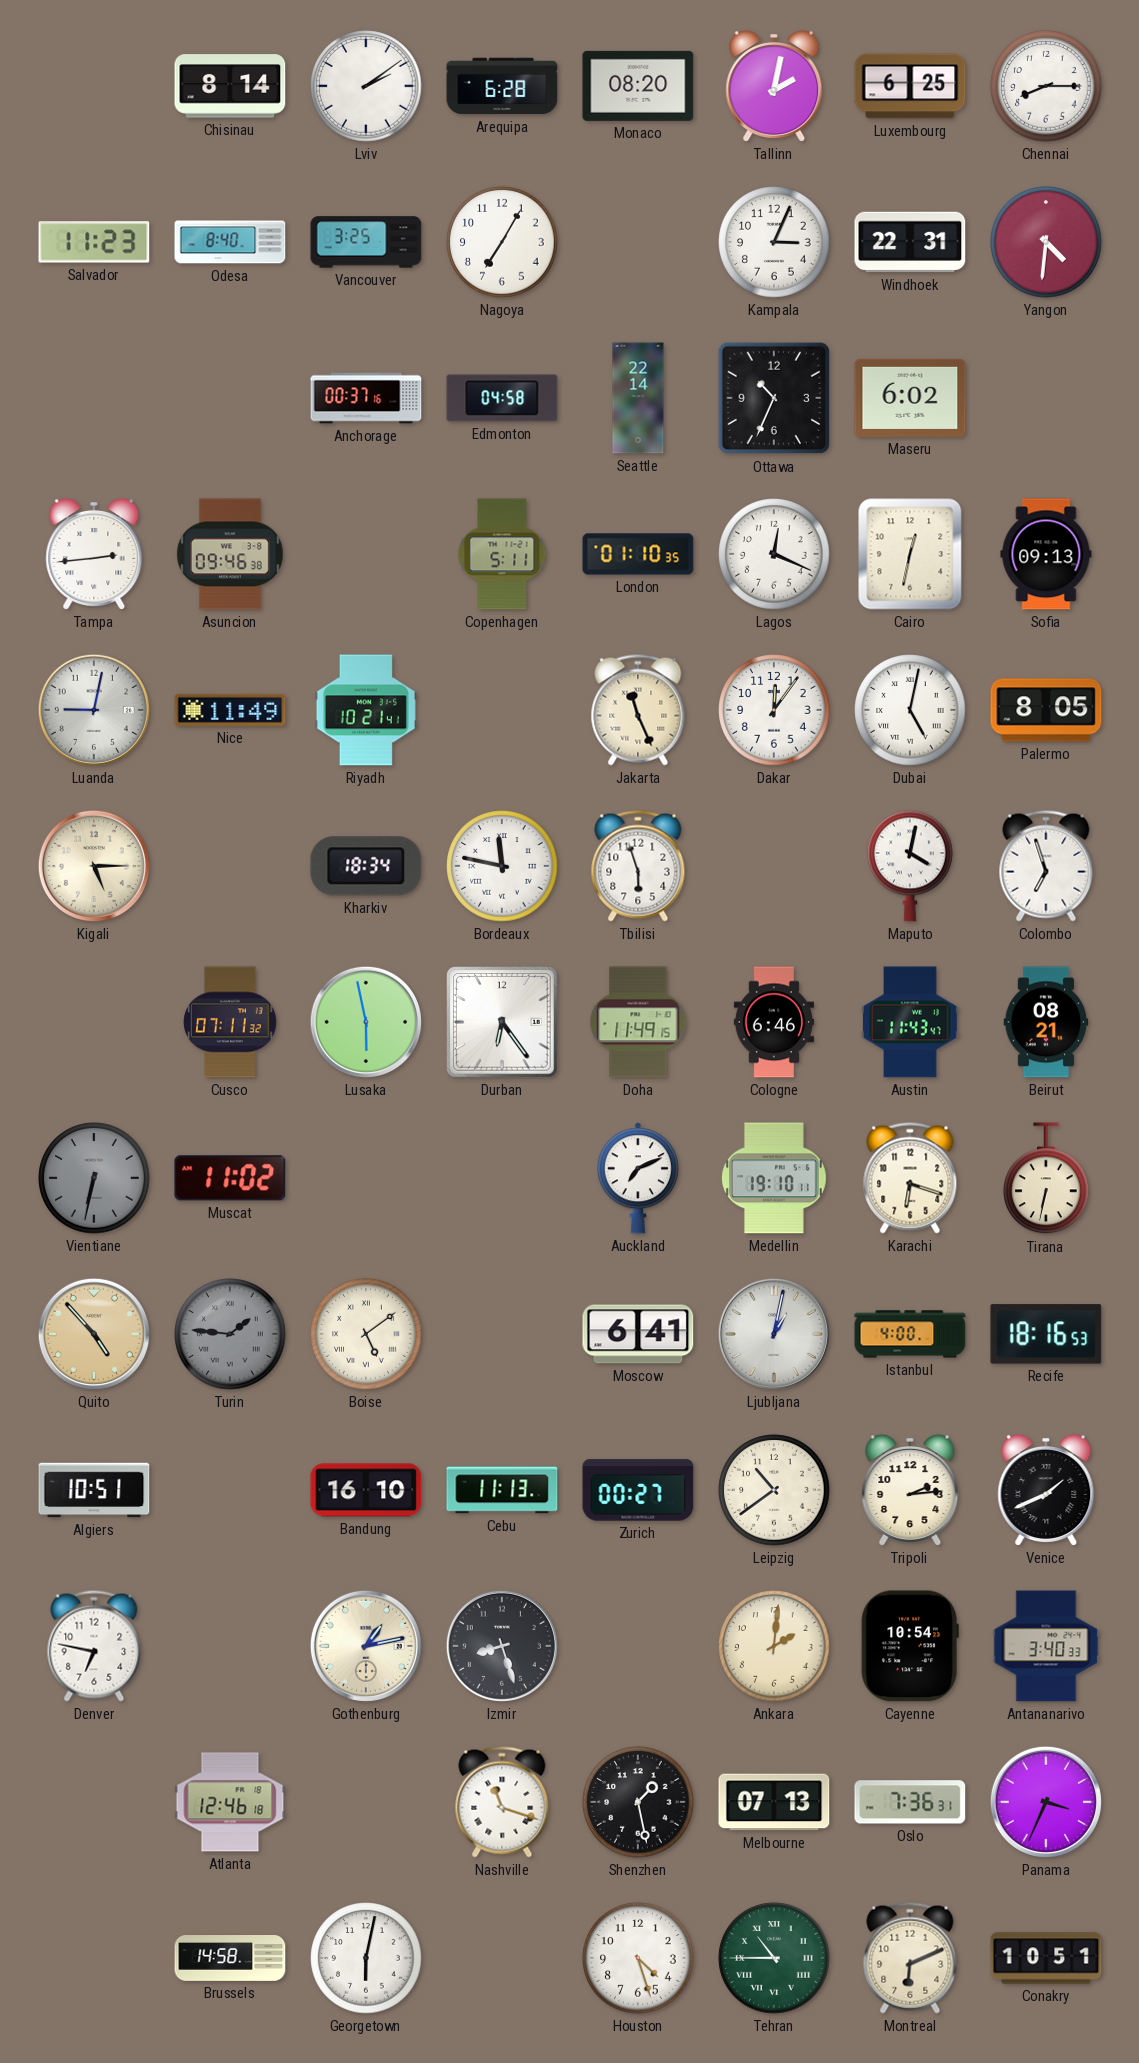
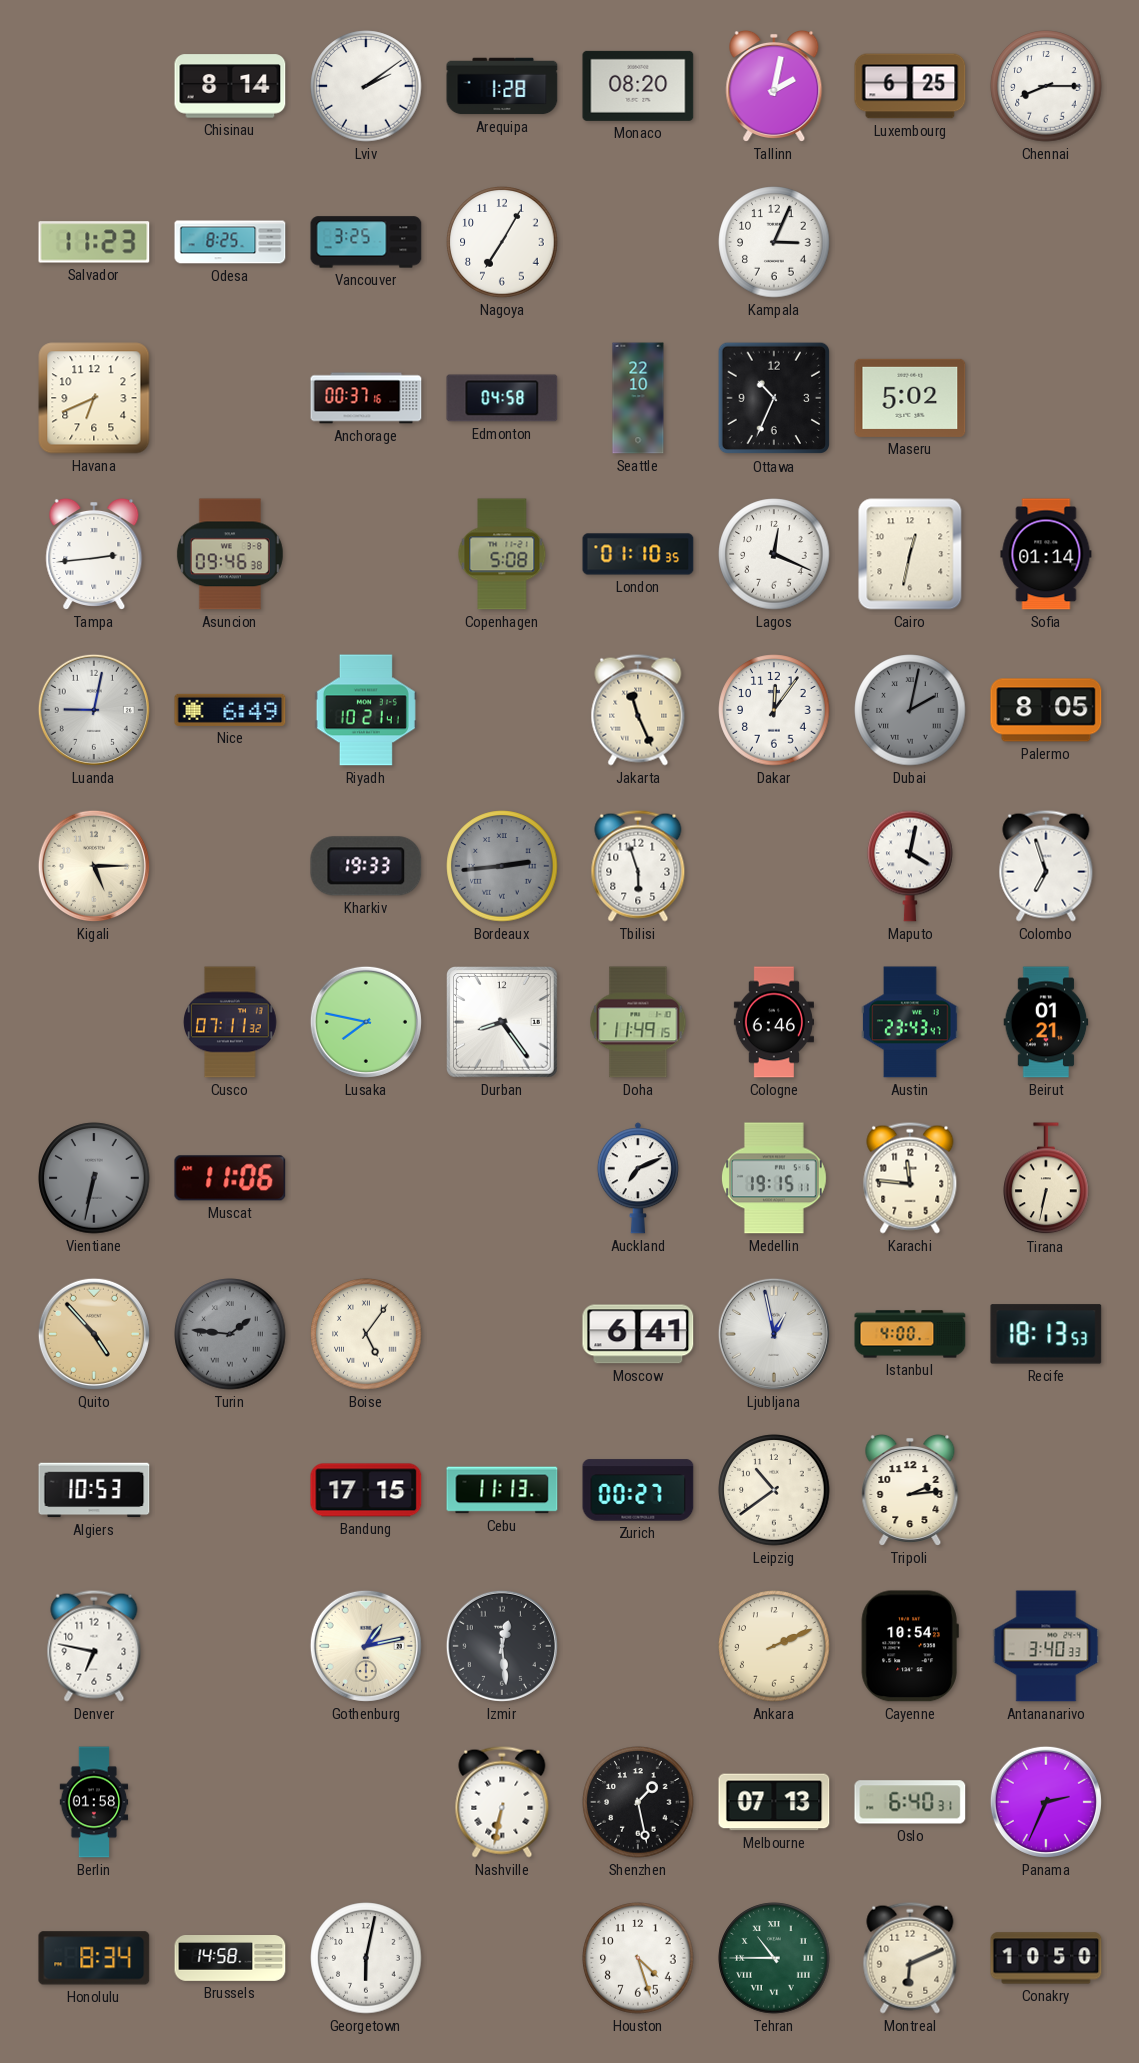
Arequipa: 6:28 -> 1:28 (502, 86)
Odesa: 8:40 -> 8:25 (230, 242)
Windhoek: 22:31 -> none (910, 242)
Yangon: 4:31 -> none (1046, 242)
Havana: none -> 6:41 (94, 398)
Seattle: 22:14 -> 22:10 (638, 398)
Maseru: 6:02 -> 5:02 (910, 398)
Copenhagen: 5:11 -> 5:08 (502, 554)
Sofia: 09:13 -> 01:14 (1046, 554)
Nice: 11:49 -> 6:49 (230, 710)
Dubai: 5:02 -> 2:02 (910, 710)
Dubai dial: white -> grey (910, 710)
Kharkiv: 18:34 -> 19:33 (366, 866)
Bordeaux: 11:47 -> 2:44 (502, 866)
Bordeaux dial: white -> grey (502, 866)
Lusaka: 5:58 -> 7:47 (366, 1022)
Durban: 6:24 -> 8:24 (503, 1023)
Austin: 11:43 -> 23:43 (910, 1022)
Beirut: 08:21 -> 01:21 (1046, 1022)
Muscat: 11:02 -> 11:06 (230, 1178)
Medellin: 19:10 -> 19:15 (774, 1178)
Karachi: 6:18 -> 11:46 (910, 1178)
Boise: 5:09 -> 5:06 (366, 1334)
Ljubljana: 1:02 -> 12:58 (774, 1334)
Recife: 18:16 -> 18:13 (1046, 1334)
Algiers: 10:51 -> 10:53 (94, 1490)
Bandung: 16:10 -> 17:15 (366, 1490)
Venice: 1:41 -> none (1046, 1490)
Izmir: 8:27 -> 12:29 (502, 1646)
Ankara: 2:01 -> 2:11 (774, 1646)
Berlin: none -> 01:58 (94, 1802)
Atlanta: 12:46 -> none (230, 1802)
Nashville: 11:18 -> 6:32 (502, 1802)
Oslo: 7:36 -> 6:40 (910, 1802)
Panama: 3:34 -> 2:34 (1046, 1802)
Honolulu: none -> 8:34 (94, 1958)
Conakry: 10:51 -> 10:50 (1046, 1958)
